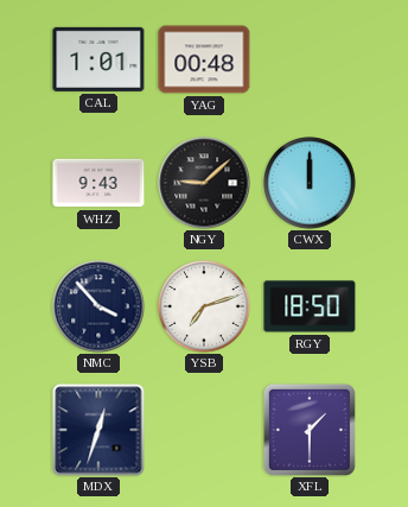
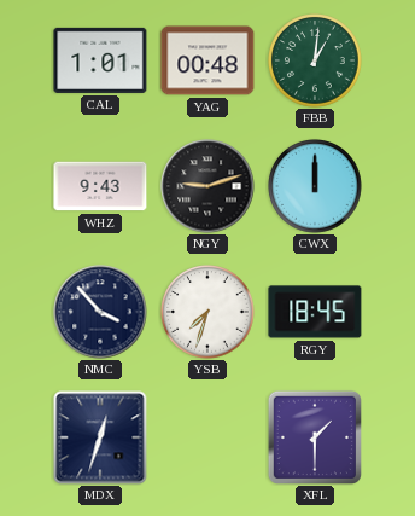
FBB: none -> 1:01 (315, 60)
NGY: 9:08 -> 9:12 (207, 186)
YSB: 7:12 -> 7:33 (207, 312)
RGY: 18:50 -> 18:45 (315, 312)
